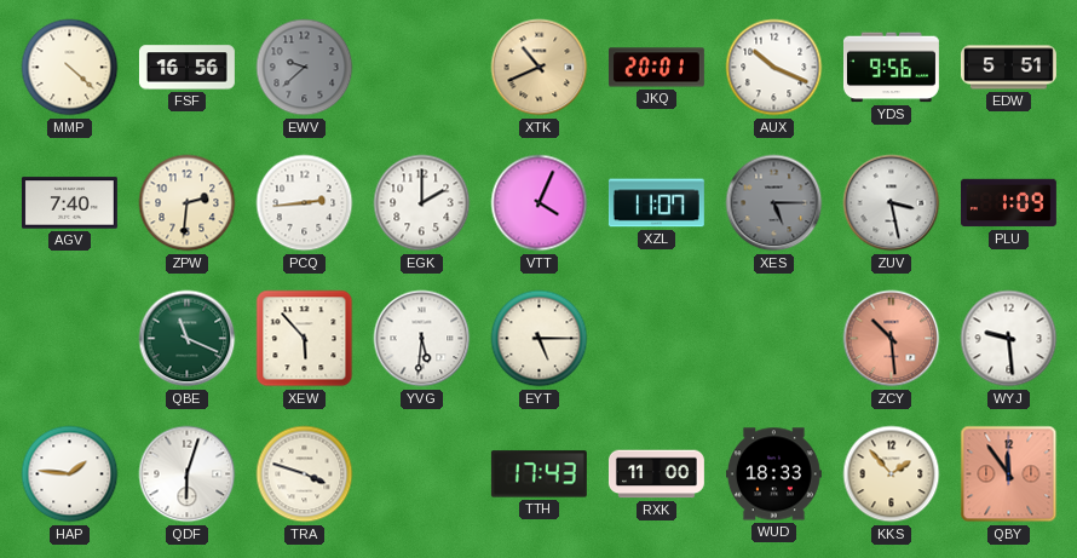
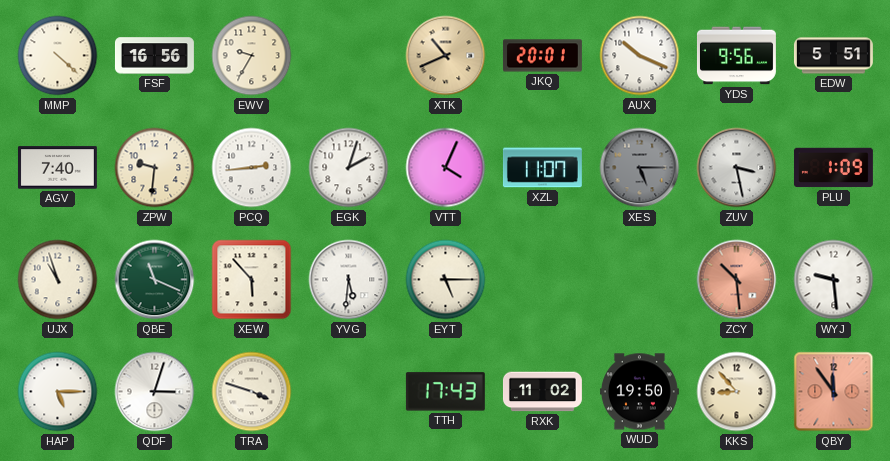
EWV: 9:38 -> 9:35 (252, 56)
EWV dial: grey -> cream (252, 56)
ZPW: 2:31 -> 9:31 (155, 168)
EGK: 2:00 -> 2:03 (349, 168)
UJX: none -> 10:57 (58, 280)
HAP: 1:46 -> 5:15 (58, 392)
QDF: 6:03 -> 3:03 (155, 392)
RXK: 11:00 -> 11:02 (542, 392)
WUD: 18:33 -> 19:50 (639, 392)
KKS: 1:53 -> 8:53 (737, 392)
